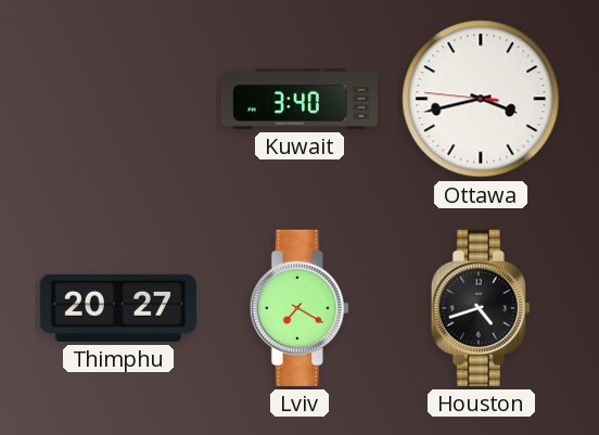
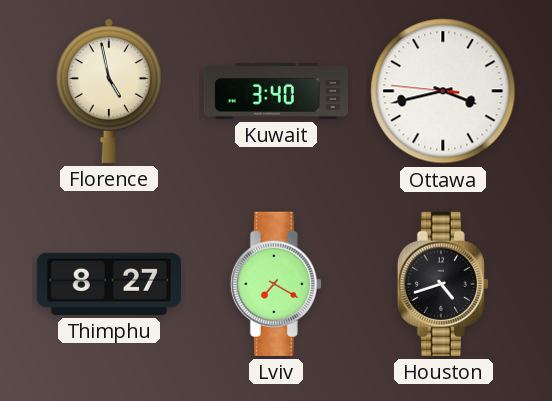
Florence: none -> 4:58 (109, 91)
Thimphu: 20:27 -> 8:27 (109, 284)
